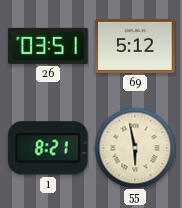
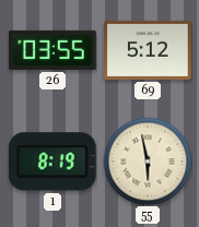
26: 03:51 -> 03:55 (52, 50)
1: 8:21 -> 8:19 (52, 162)
